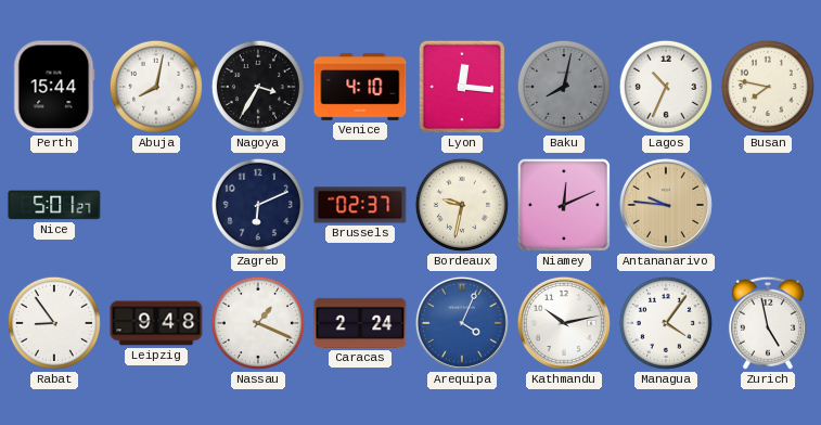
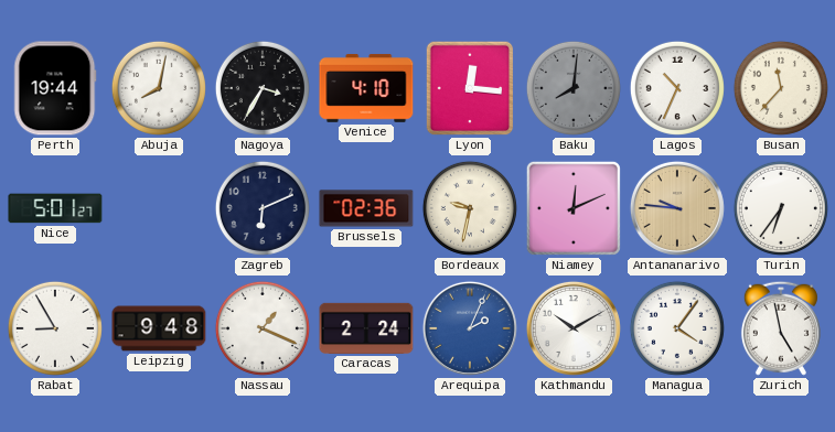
Perth: 15:44 -> 19:44 (55, 88)
Baku: 8:02 -> 8:01 (574, 88)
Busan: 7:47 -> 11:37 (781, 88)
Brussels: 02:37 -> 02:36 (366, 208)
Turin: none -> 6:36 (781, 208)
Rabat: 8:54 -> 8:55 (55, 328)
Arequipa: 4:04 -> 2:04 (470, 328)
Kathmandu: 10:13 -> 10:10 (574, 328)
